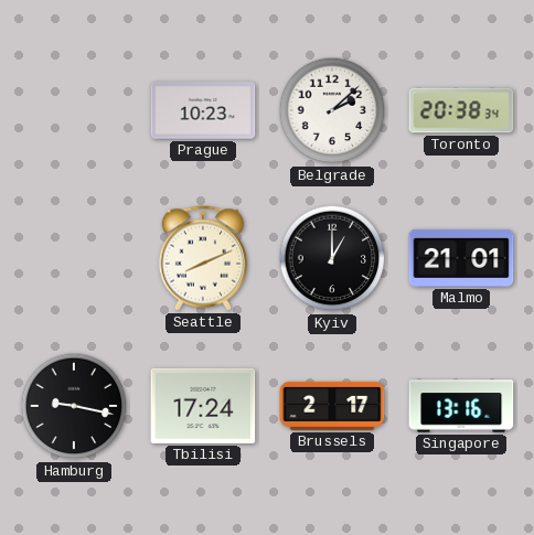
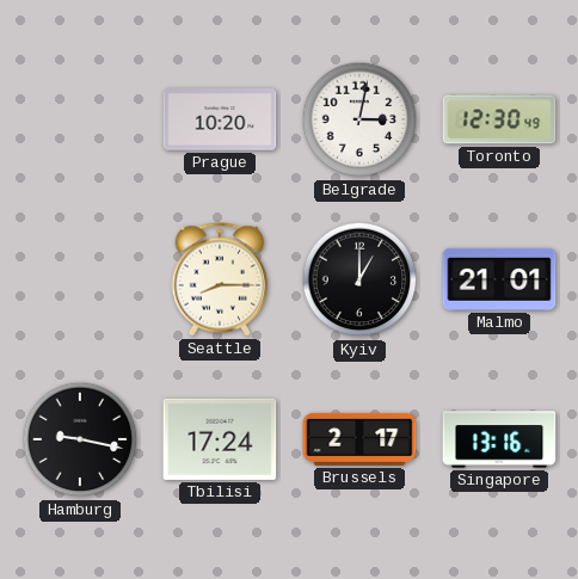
Prague: 10:23 -> 10:20 (220, 121)
Belgrade: 2:08 -> 3:02 (359, 119)
Toronto: 20:38 -> 12:30 (499, 119)
Seattle: 8:11 -> 8:15 (220, 279)
